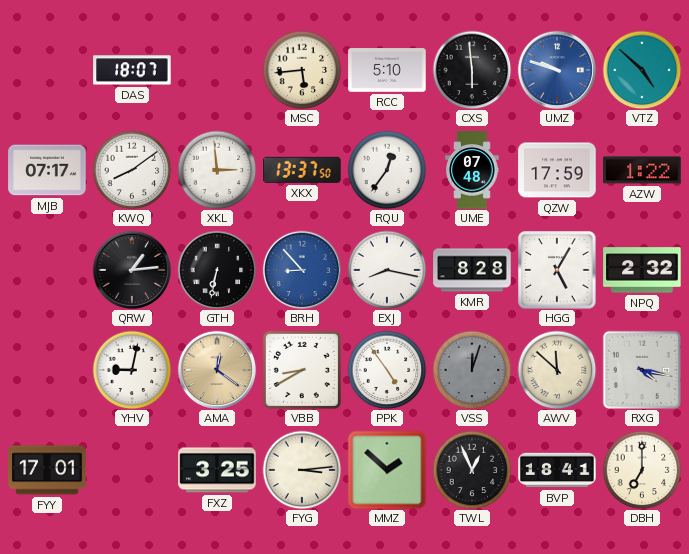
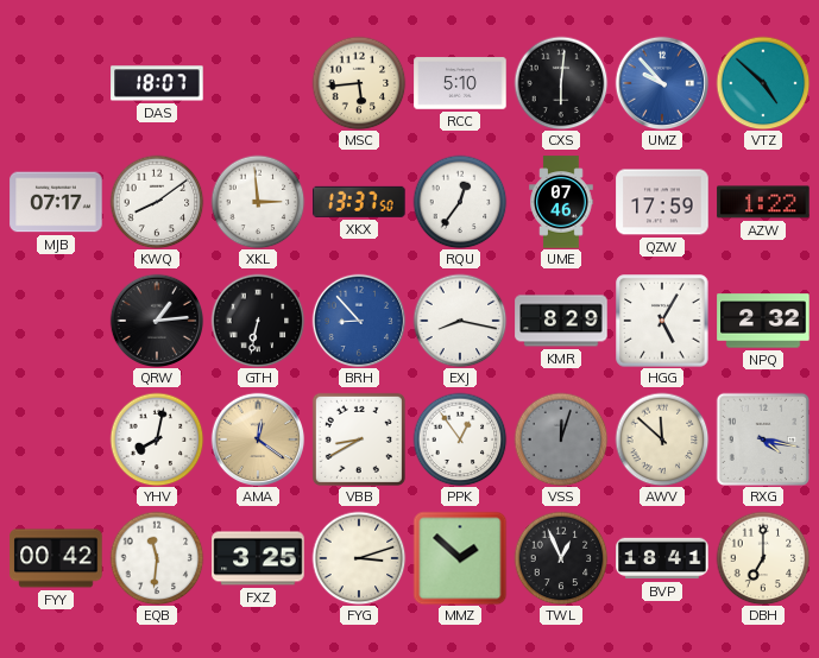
CXS: 5:59 -> 6:01 (561, 83)
UMZ: 9:48 -> 9:53 (662, 83)
UME: 07:48 -> 07:46 (561, 202)
KMR: 8:28 -> 8:29 (561, 321)
YHV: 9:02 -> 8:02 (157, 439)
PPK: 4:54 -> 12:54 (460, 439)
FYY: 17:01 -> 00:42 (56, 558)
EQB: none -> 11:31 (157, 558)
FYG: 3:14 -> 3:12 (359, 558)
